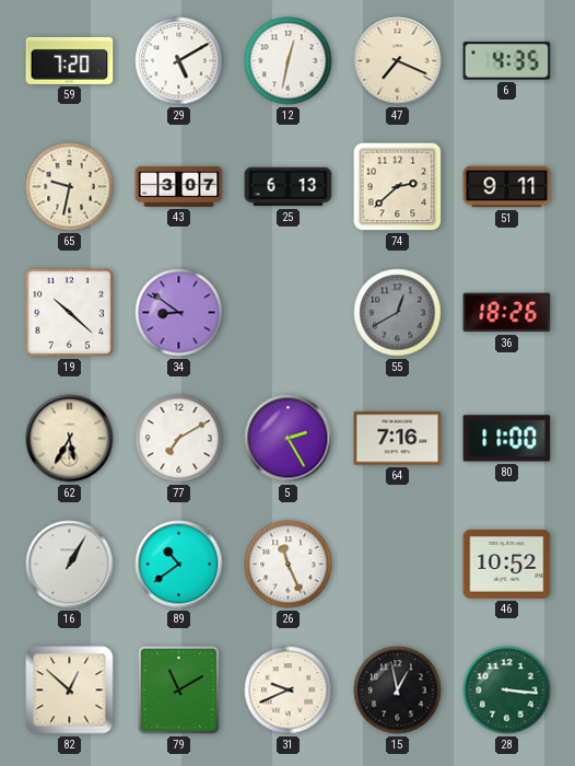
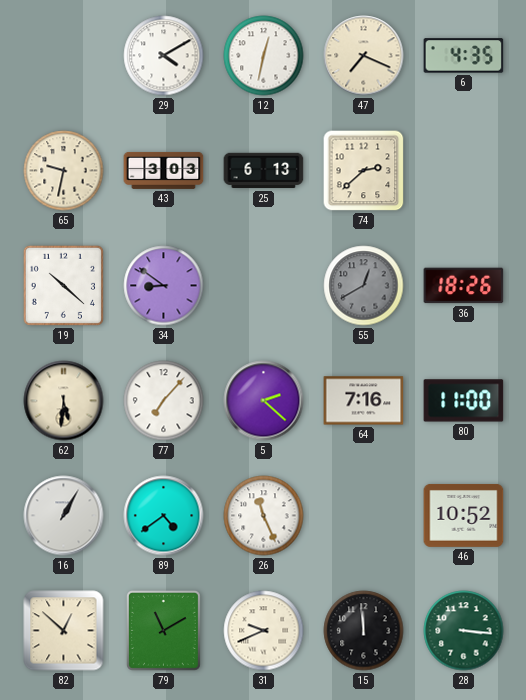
59: 7:20 -> none (70, 60)
29: 5:10 -> 4:10 (164, 56)
43: 3:07 -> 3:03 (164, 170)
51: 9:11 -> none (507, 187)
62: 5:35 -> 5:31 (64, 401)
77: 7:10 -> 7:07 (164, 401)
5: 2:25 -> 2:22 (264, 401)
89: 10:39 -> 4:39 (164, 516)
15: 12:58 -> 11:59 (364, 631)
